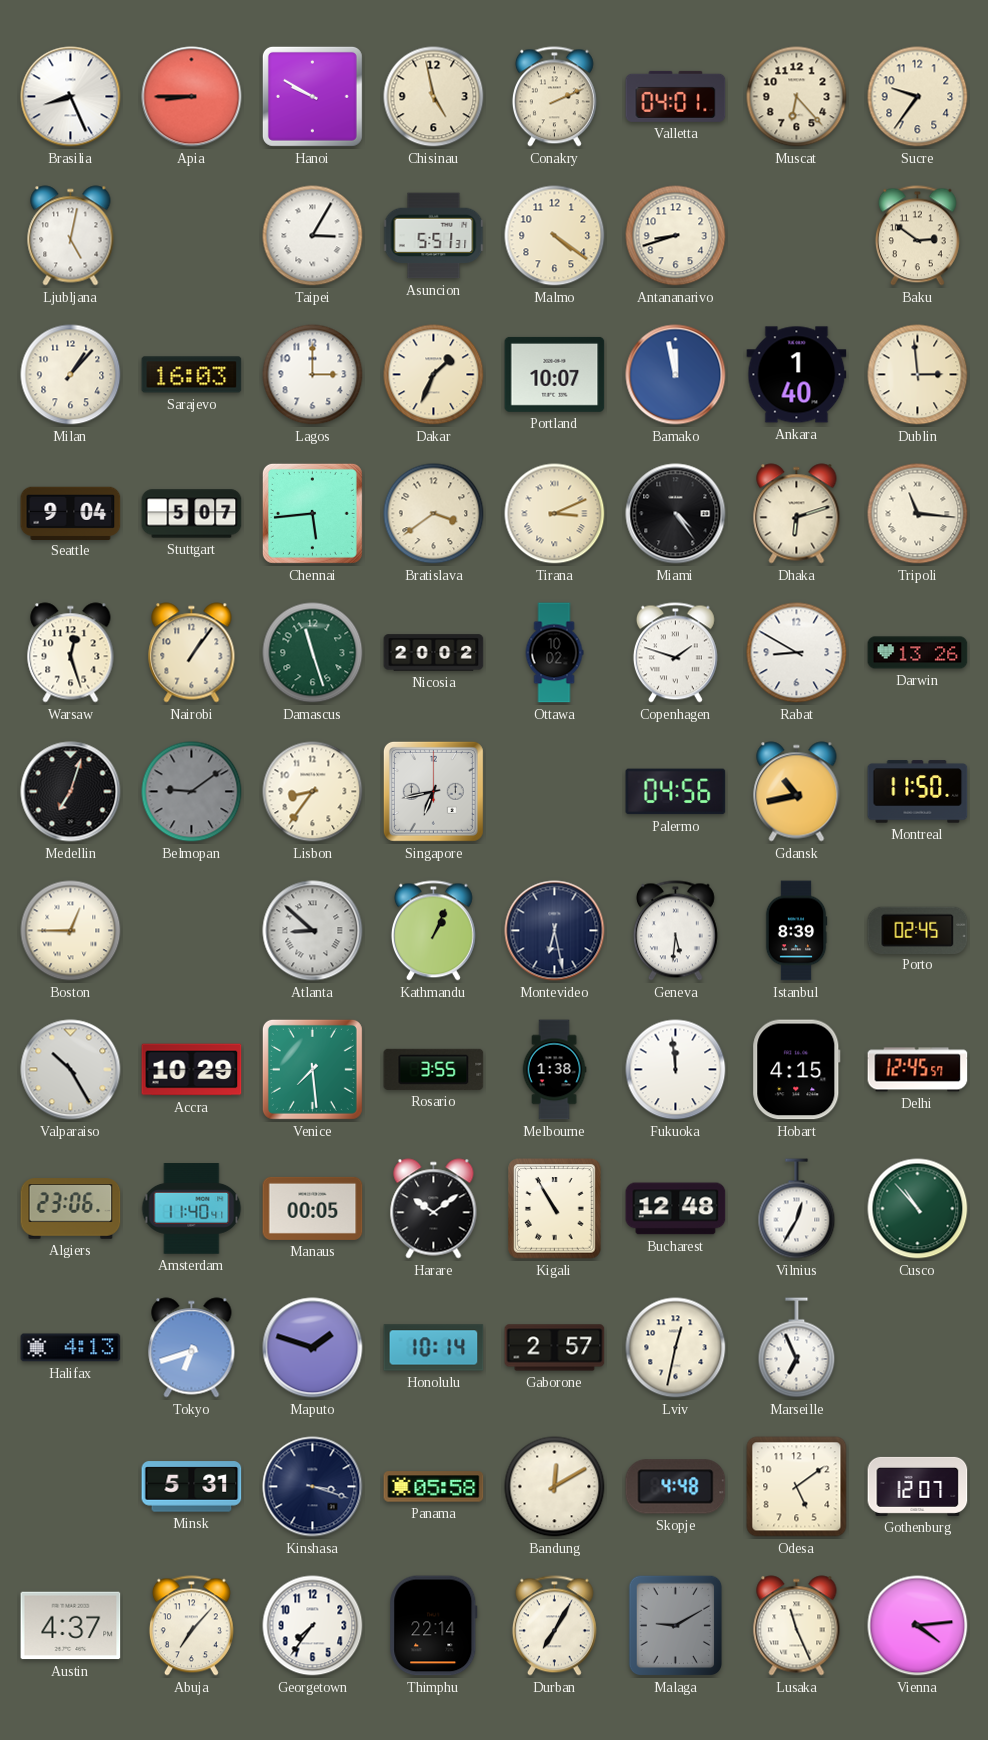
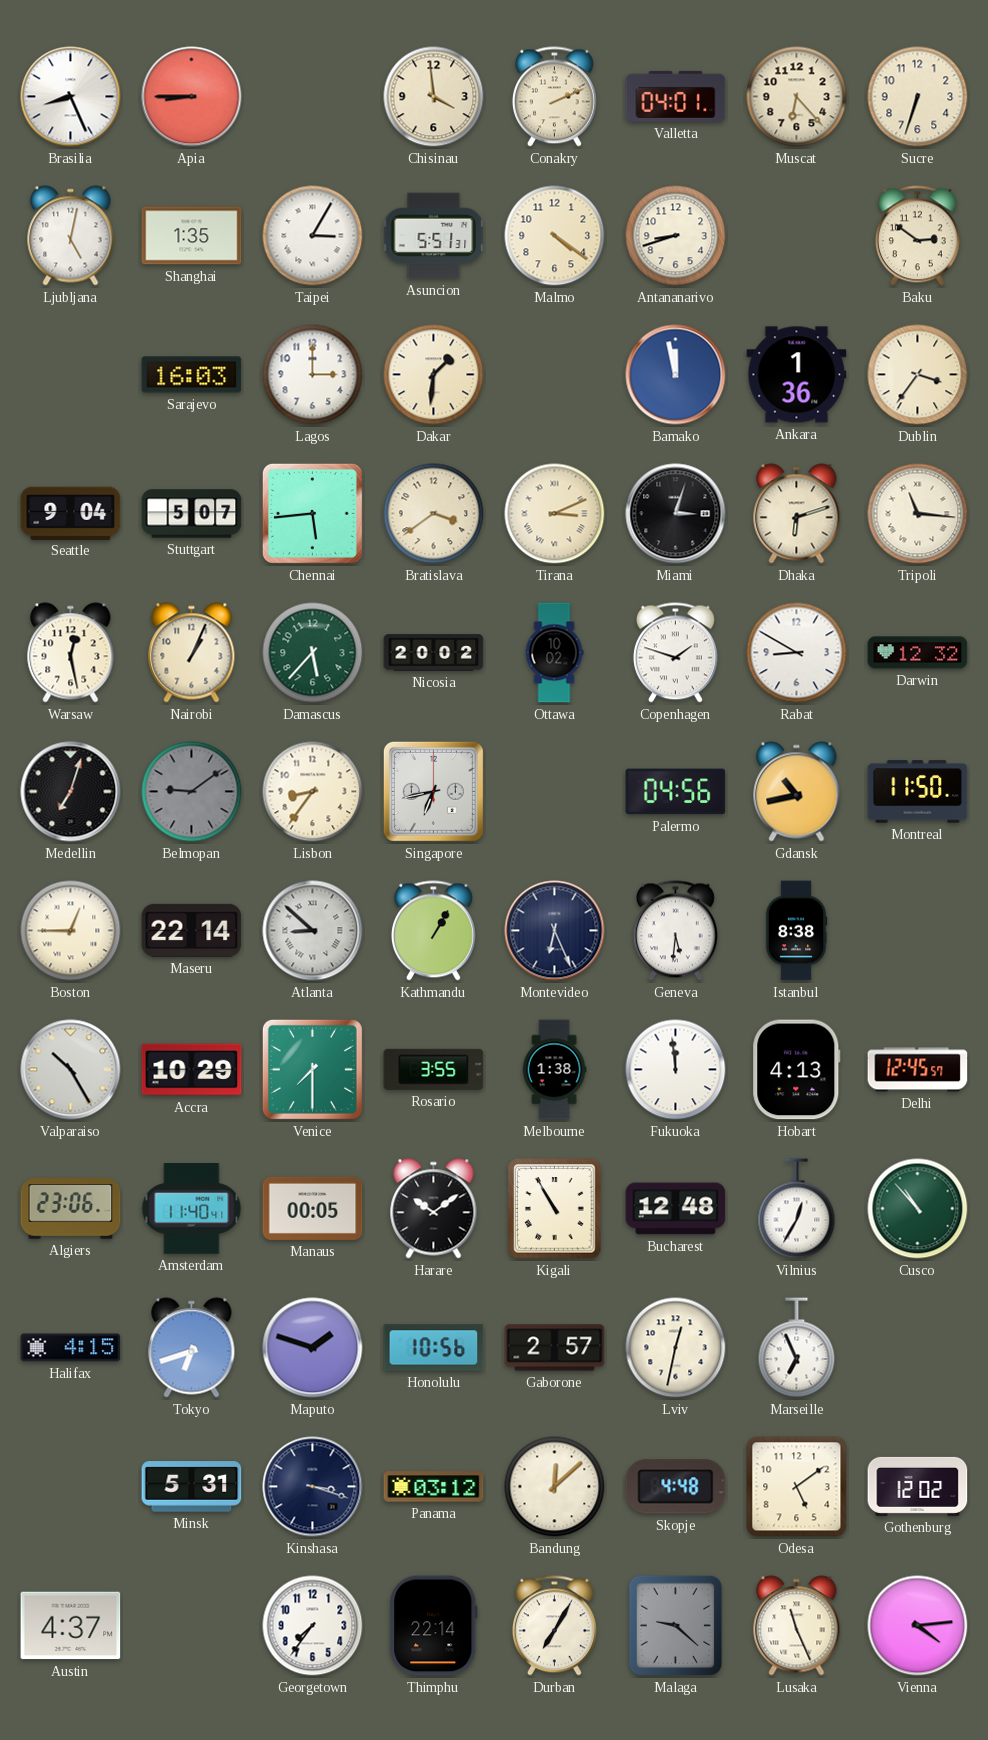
Hanoi: 9:50 -> none (312, 96)
Chisinau: 4:58 -> 3:59 (434, 97)
Sucre: 9:36 -> 6:33 (918, 97)
Shanghai: none -> 1:35 (192, 236)
Milan: 1:07 -> none (71, 375)
Dakar: 1:34 -> 1:31 (434, 375)
Portland: 10:07 -> none (555, 374)
Ankara: 1:40 -> 1:36 (797, 375)
Dublin: 2:59 -> 3:36 (918, 375)
Miami: 4:24 -> 3:03 (676, 514)
Warsaw: 12:27 -> 12:28 (71, 653)
Nairobi: 1:06 -> 1:04 (192, 653)
Damascus: 11:27 -> 5:37 (313, 653)
Darwin: 13:26 -> 12:32 (918, 653)
Maseru: none -> 22:14 (192, 930)
Kathmandu: 1:04 -> 1:05 (433, 931)
Montevideo: 6:28 -> 6:26 (555, 931)
Istanbul: 8:39 -> 8:38 (796, 931)
Porto: 02:45 -> none (918, 930)
Venice: 7:29 -> 7:30 (312, 1069)
Hobart: 4:15 -> 4:13 (797, 1070)
Halifax: 4:13 -> 4:15 (71, 1348)
Honolulu: 10:14 -> 10:56 (434, 1348)
Panama: 05:58 -> 03:12 (434, 1487)
Bandung: 12:10 -> 12:08 (555, 1487)
Gothenburg: 12:07 -> 12:02 (918, 1486)
Abuja: 7:07 -> none (191, 1626)
Malaga: 9:10 -> 9:22 (676, 1626)
